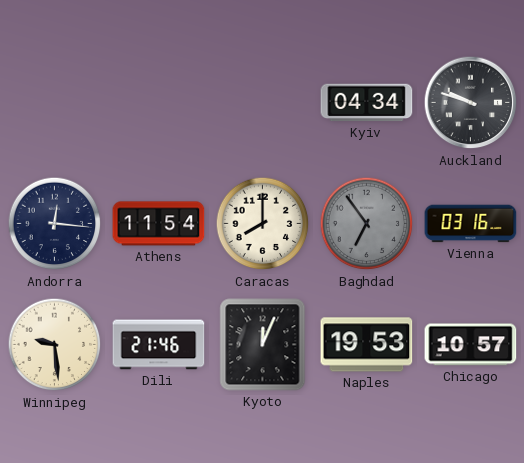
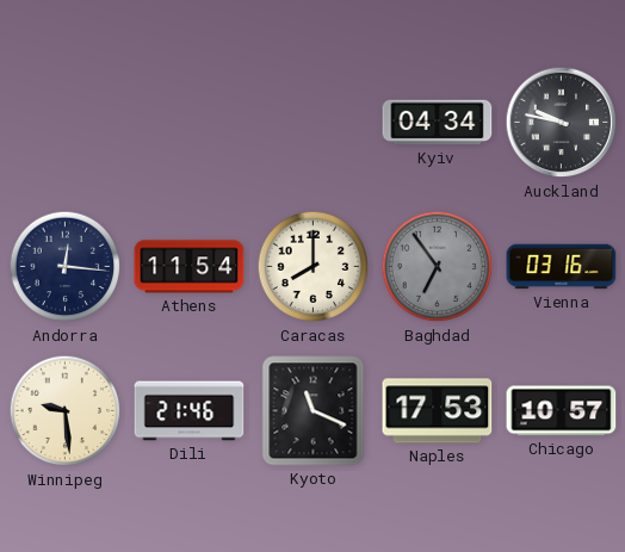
Auckland: 9:48 -> 9:47 (562, 123)
Kyoto: 12:04 -> 11:19 (314, 411)
Naples: 19:53 -> 17:53 (438, 411)
